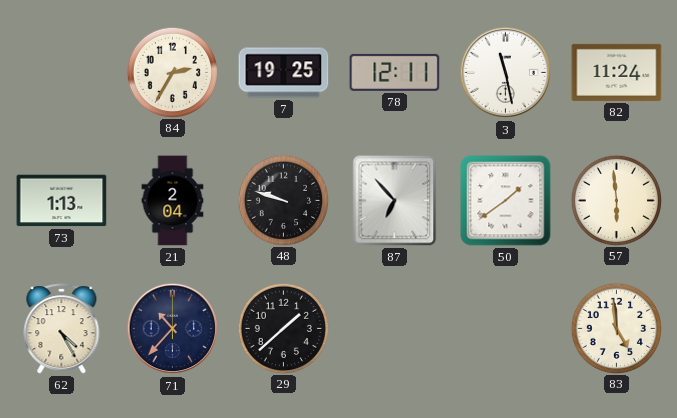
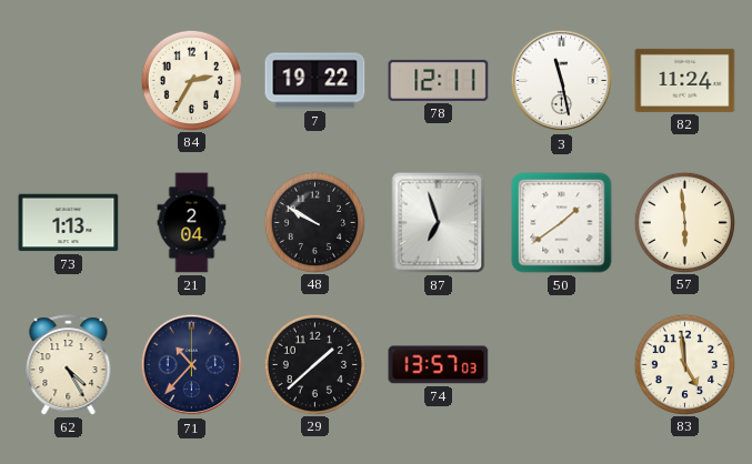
7: 19:25 -> 19:22 (315, 81)
48: 9:48 -> 9:50 (314, 222)
87: 6:53 -> 6:57 (439, 223)
74: none -> 13:57 (439, 365)
